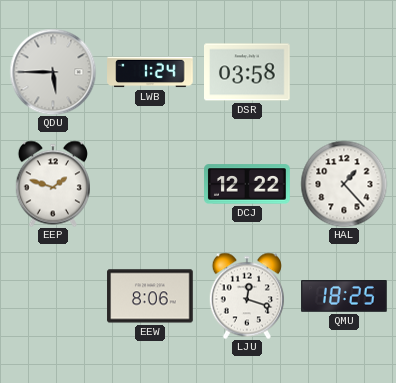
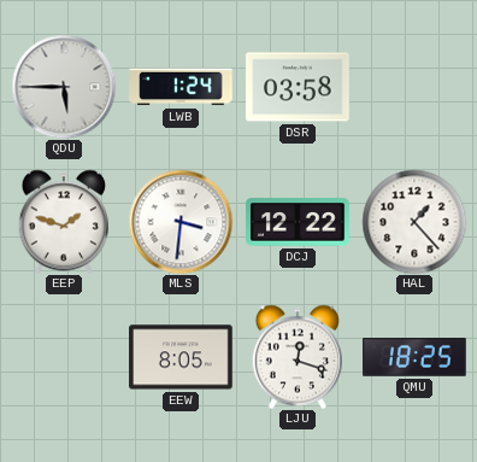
MLS: none -> 3:31 (181, 222)
EEW: 8:06 -> 8:05 (181, 357)
